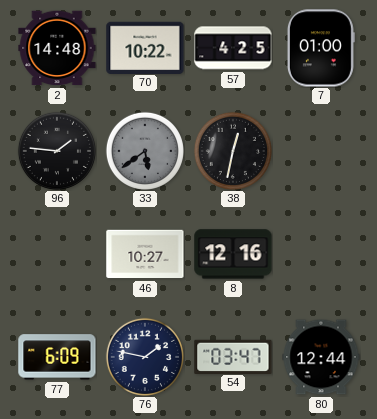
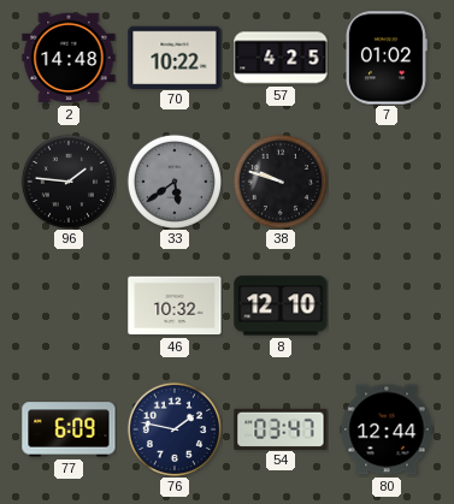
7: 01:00 -> 01:02 (387, 58)
38: 12:32 -> 9:48 (281, 182)
46: 10:27 -> 10:32 (175, 306)
8: 12:16 -> 12:10 (281, 306)
